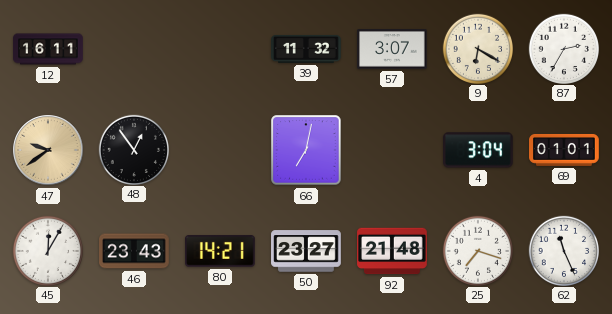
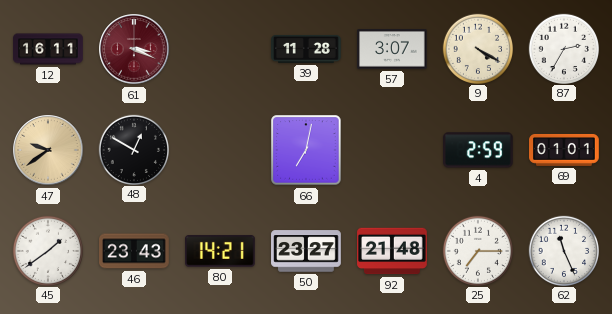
61: none -> 3:19 (134, 49)
39: 11:32 -> 11:28 (306, 49)
9: 6:20 -> 4:20 (477, 48)
48: 12:54 -> 12:50 (133, 149)
4: 3:04 -> 2:59 (479, 150)
45: 12:05 -> 1:39 (47, 250)
25: 7:18 -> 7:15 (477, 250)
